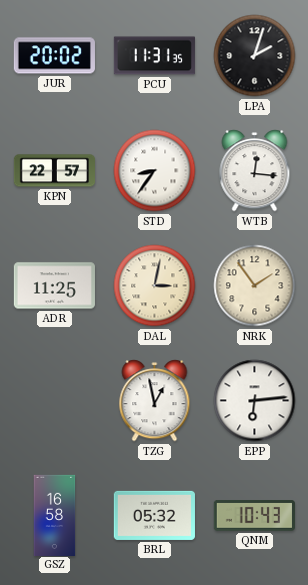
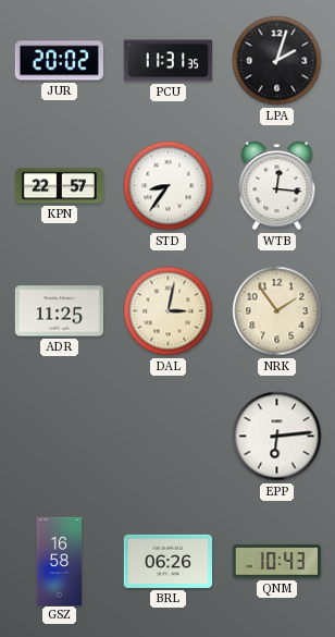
TZG: 12:58 -> none (155, 401)
BRL: 05:32 -> 06:26 (167, 561)
